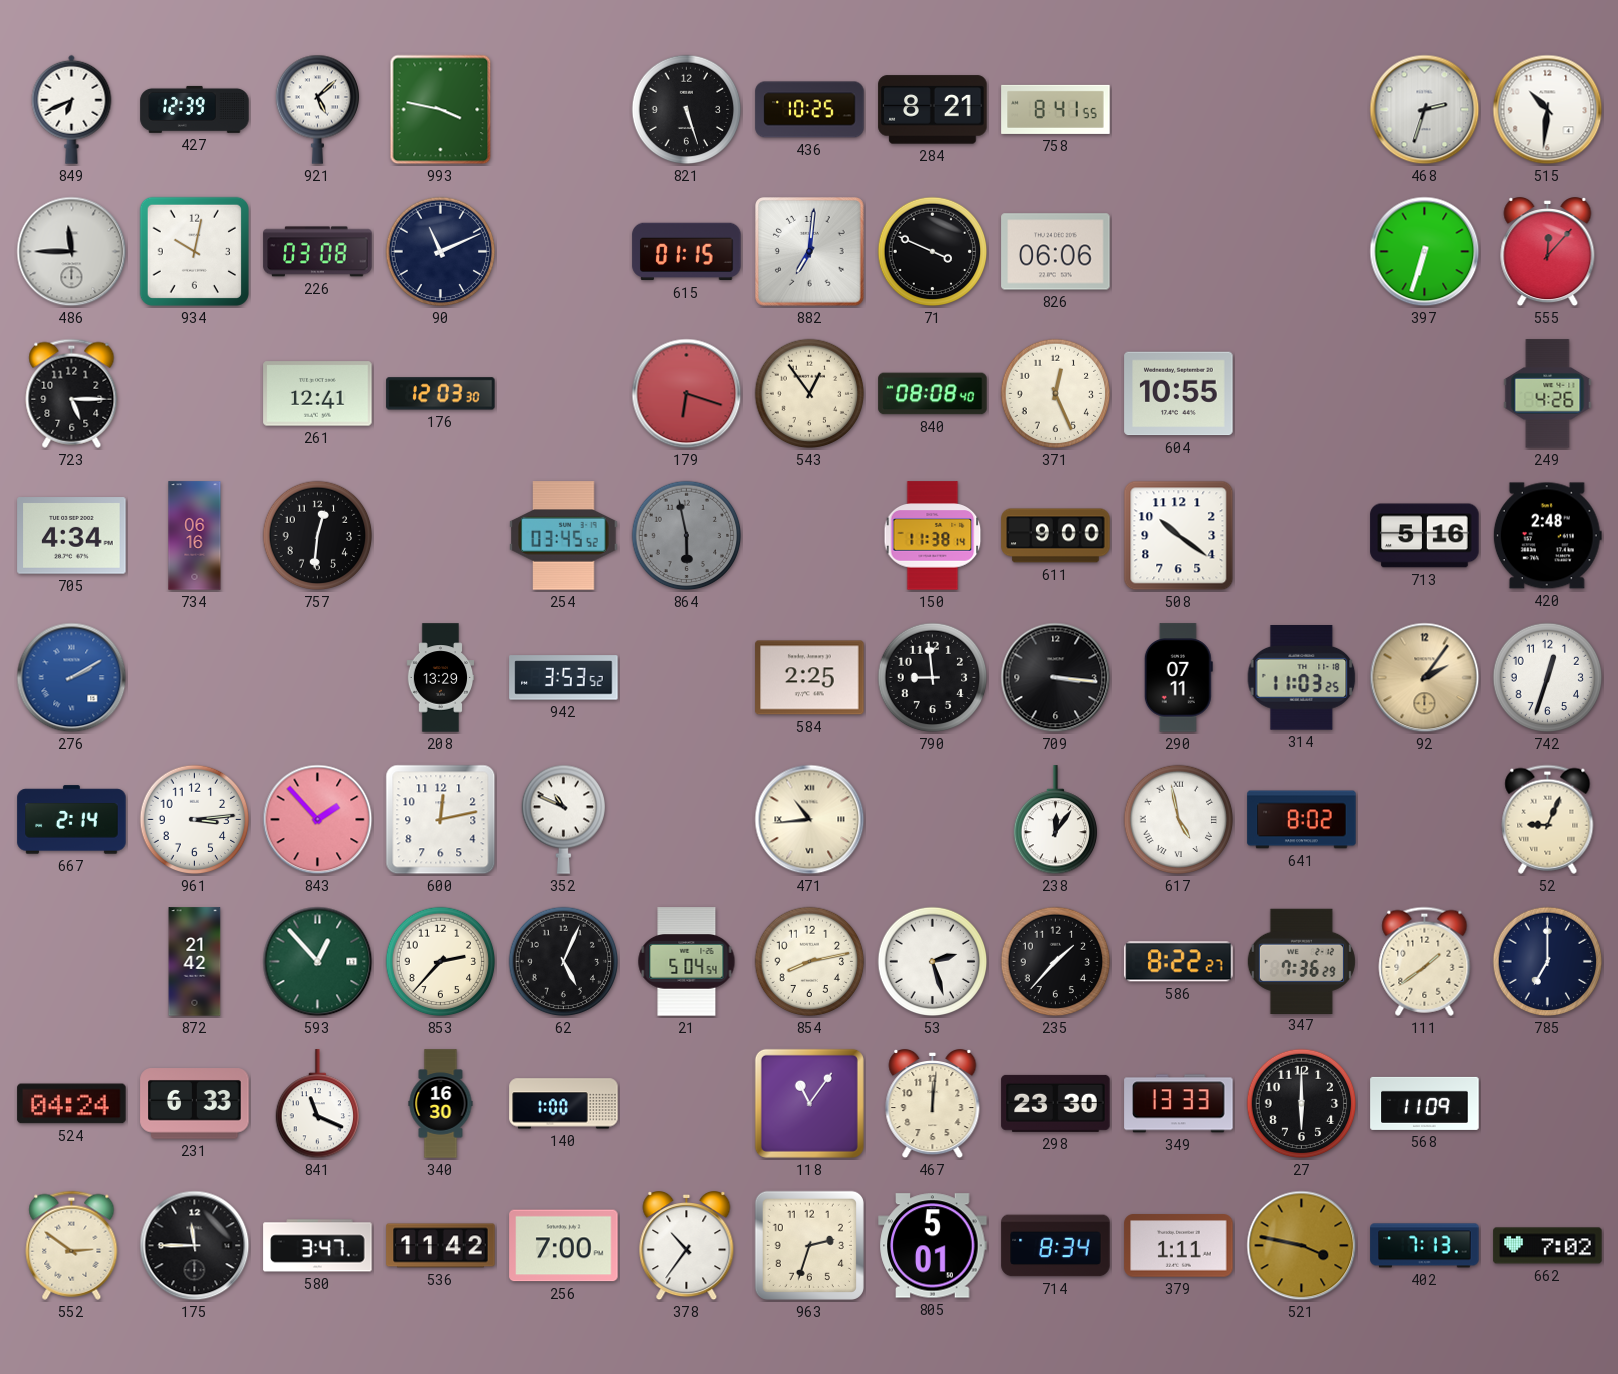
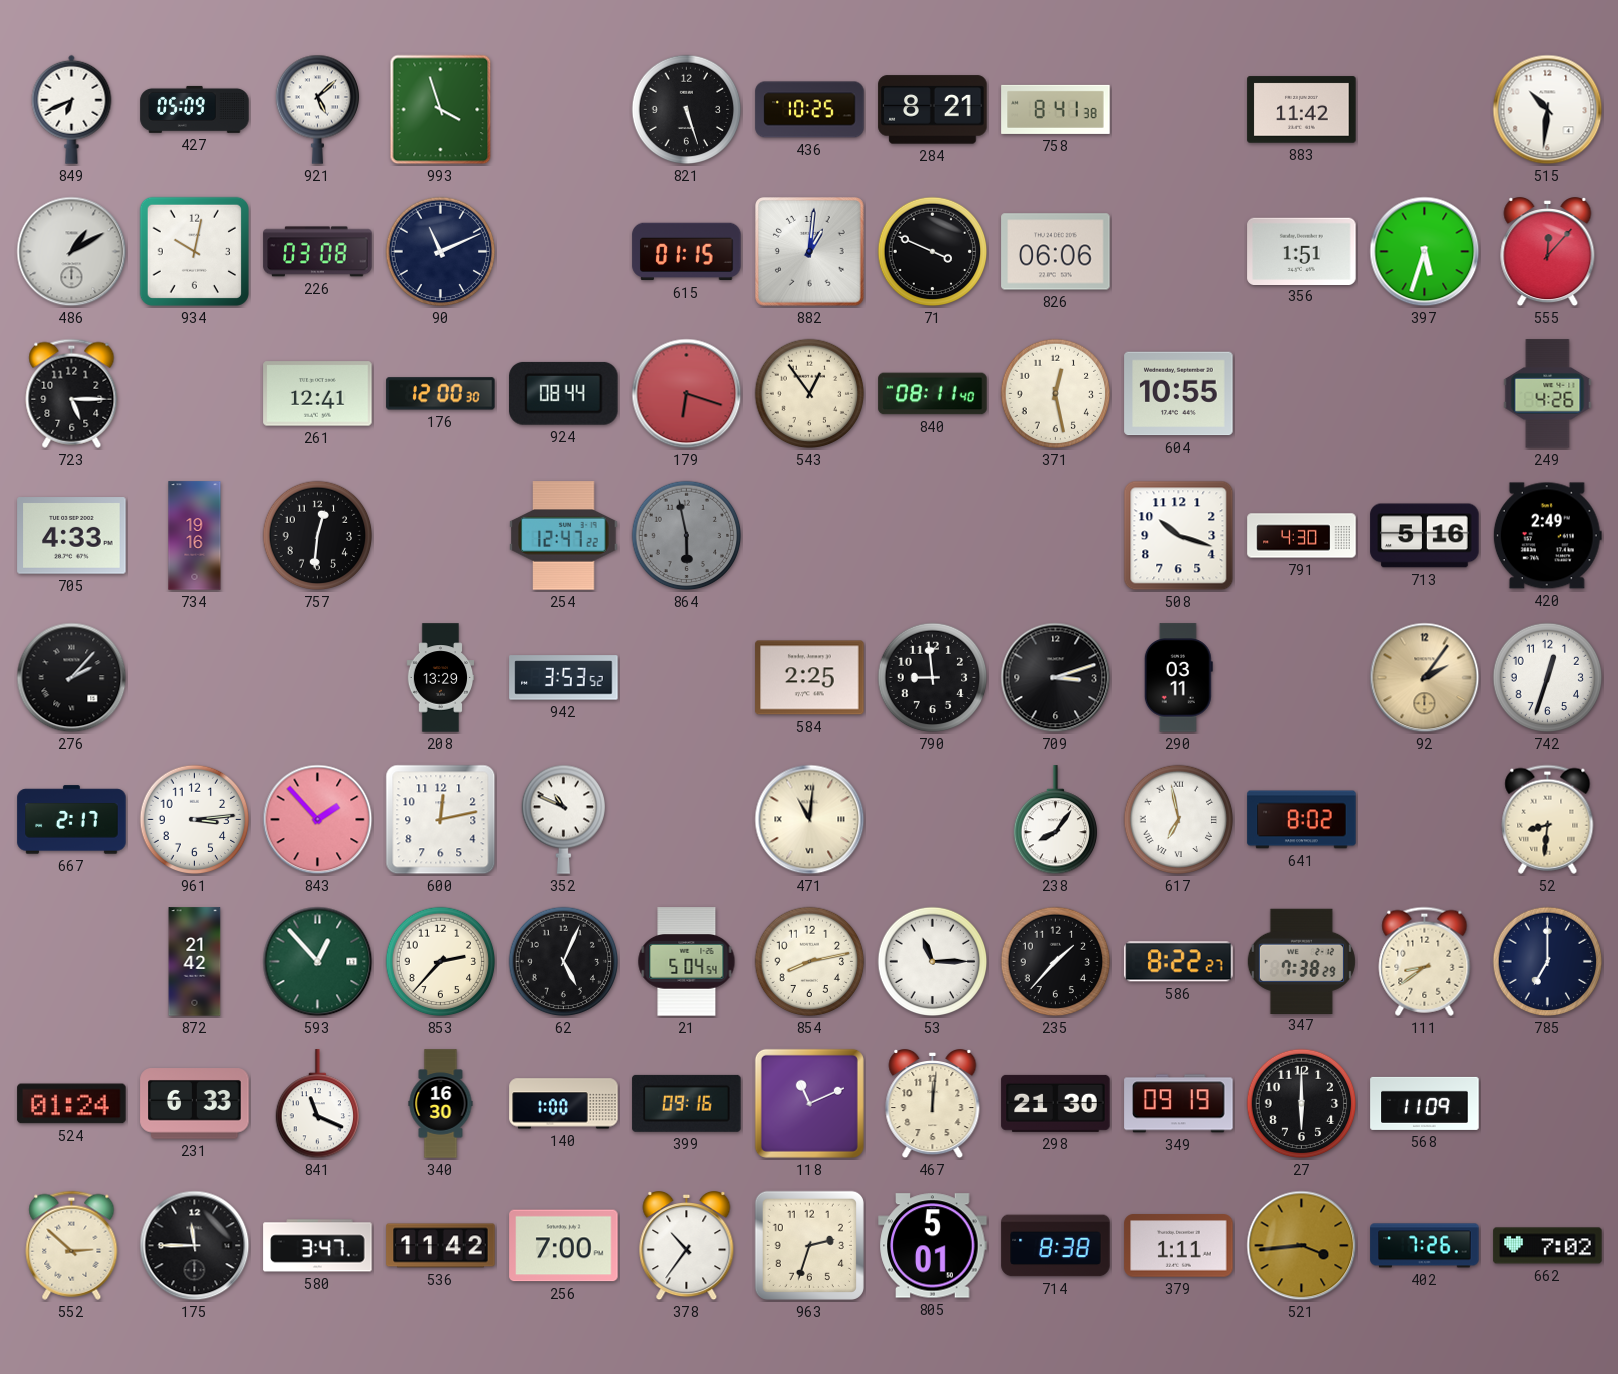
427: 12:39 -> 05:09 (195, 109)
993: 3:47 -> 3:57 (441, 110)
758: 8:41:55 -> 8:41:38 (1056, 109)
883: none -> 11:42 (1302, 110)
468: 2:33 -> none (1425, 110)
486: 11:45 -> 1:10 (72, 252)
882: 7:01 -> 1:01 (810, 252)
356: none -> 1:51 (1302, 251)
397: 6:33 -> 5:33 (1425, 252)
176: 12:03 -> 12:00 (441, 394)
924: none -> 08:44 (564, 393)
840: 08:08 -> 08:11 (933, 394)
371: 12:26 -> 12:28 (1056, 394)
705: 4:34 -> 4:33 (72, 536)
734: 06:16 -> 19:16 (195, 536)
254: 03:45 -> 12:47 (564, 536)
150: 11:38 -> none (933, 536)
611: 9:00 -> none (1056, 536)
508: 10:21 -> 10:18 (1179, 536)
791: none -> 4:30 (1302, 536)
420: 2:48 -> 2:49 (1547, 536)
276: 2:10 -> 2:07 (72, 678)
276 dial: blue -> black (72, 678)
709: 3:16 -> 3:12 (1056, 678)
290: 07:11 -> 03:11 (1178, 678)
314: 11:03 -> none (1302, 678)
667: 2:14 -> 2:17 (72, 820)
471: 10:44 -> 11:01 (810, 820)
238: 12:06 -> 8:06 (1055, 820)
617: 4:58 -> 6:58 (1179, 820)
52: 9:04 -> 8:31 (1548, 819)
53: 2:27 -> 11:15 (933, 962)
347: 7:36 -> 7:38 (1301, 961)
111: 1:39 -> 8:39 (1425, 961)
524: 04:24 -> 01:24 (72, 1104)
399: none -> 09:16 (687, 1103)
118: 11:06 -> 11:11 (809, 1103)
298: 23:30 -> 21:30 (1056, 1103)
349: 13:33 -> 09:19 (1179, 1104)
552: 2:51 -> 2:52 (72, 1245)
714: 8:34 -> 8:38 (1056, 1246)
521: 3:47 -> 3:44 (1302, 1246)
402: 7:13 -> 7:26 (1425, 1246)
